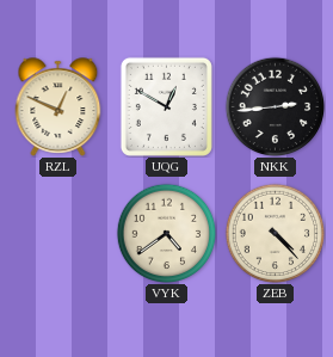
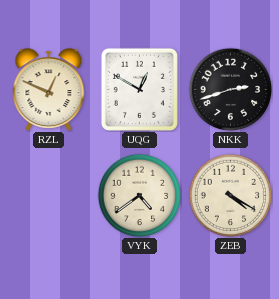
NKK: 2:44 -> 2:42 (230, 89)
ZEB: 4:23 -> 4:20 (230, 195)
